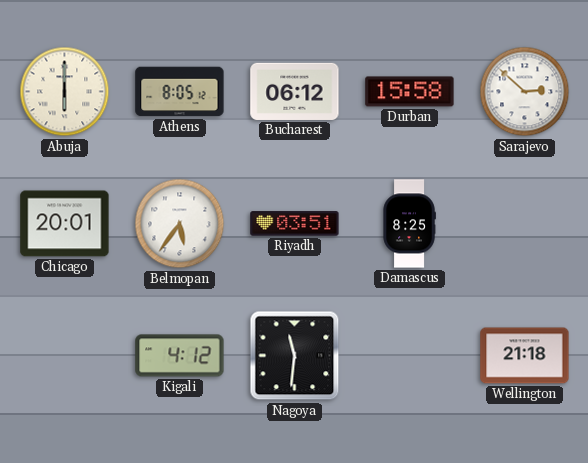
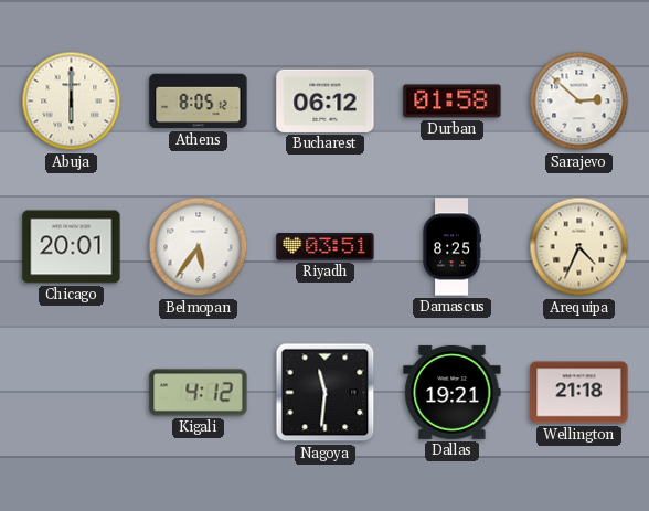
Durban: 15:58 -> 01:58 (453, 102)
Arequipa: none -> 4:34 (579, 247)
Dallas: none -> 19:21 (453, 392)
